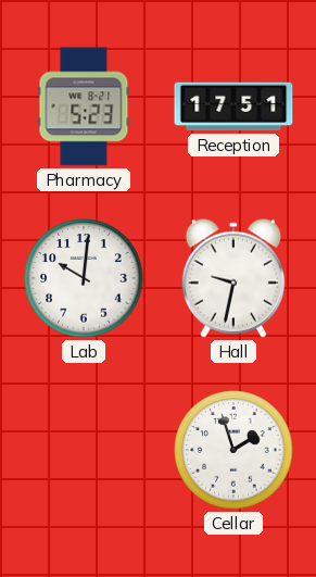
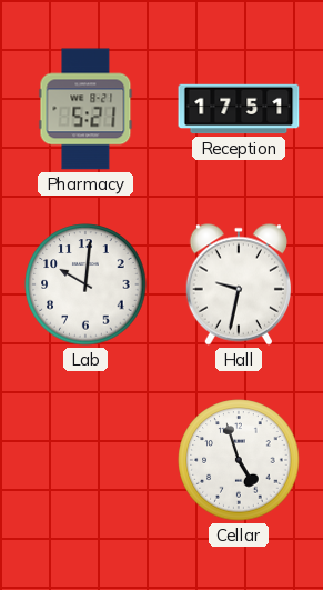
Pharmacy: 5:23 -> 5:21 (85, 109)
Cellar: 1:57 -> 4:57 (239, 460)
